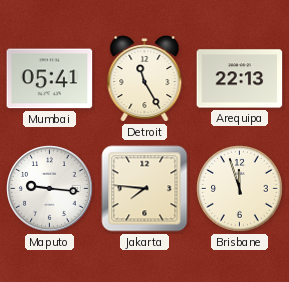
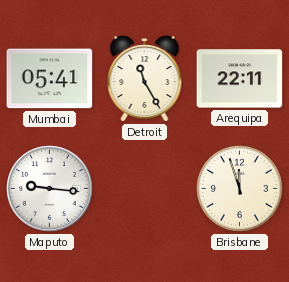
Arequipa: 22:13 -> 22:11 (240, 79)
Jakarta: 7:46 -> none (145, 189)
